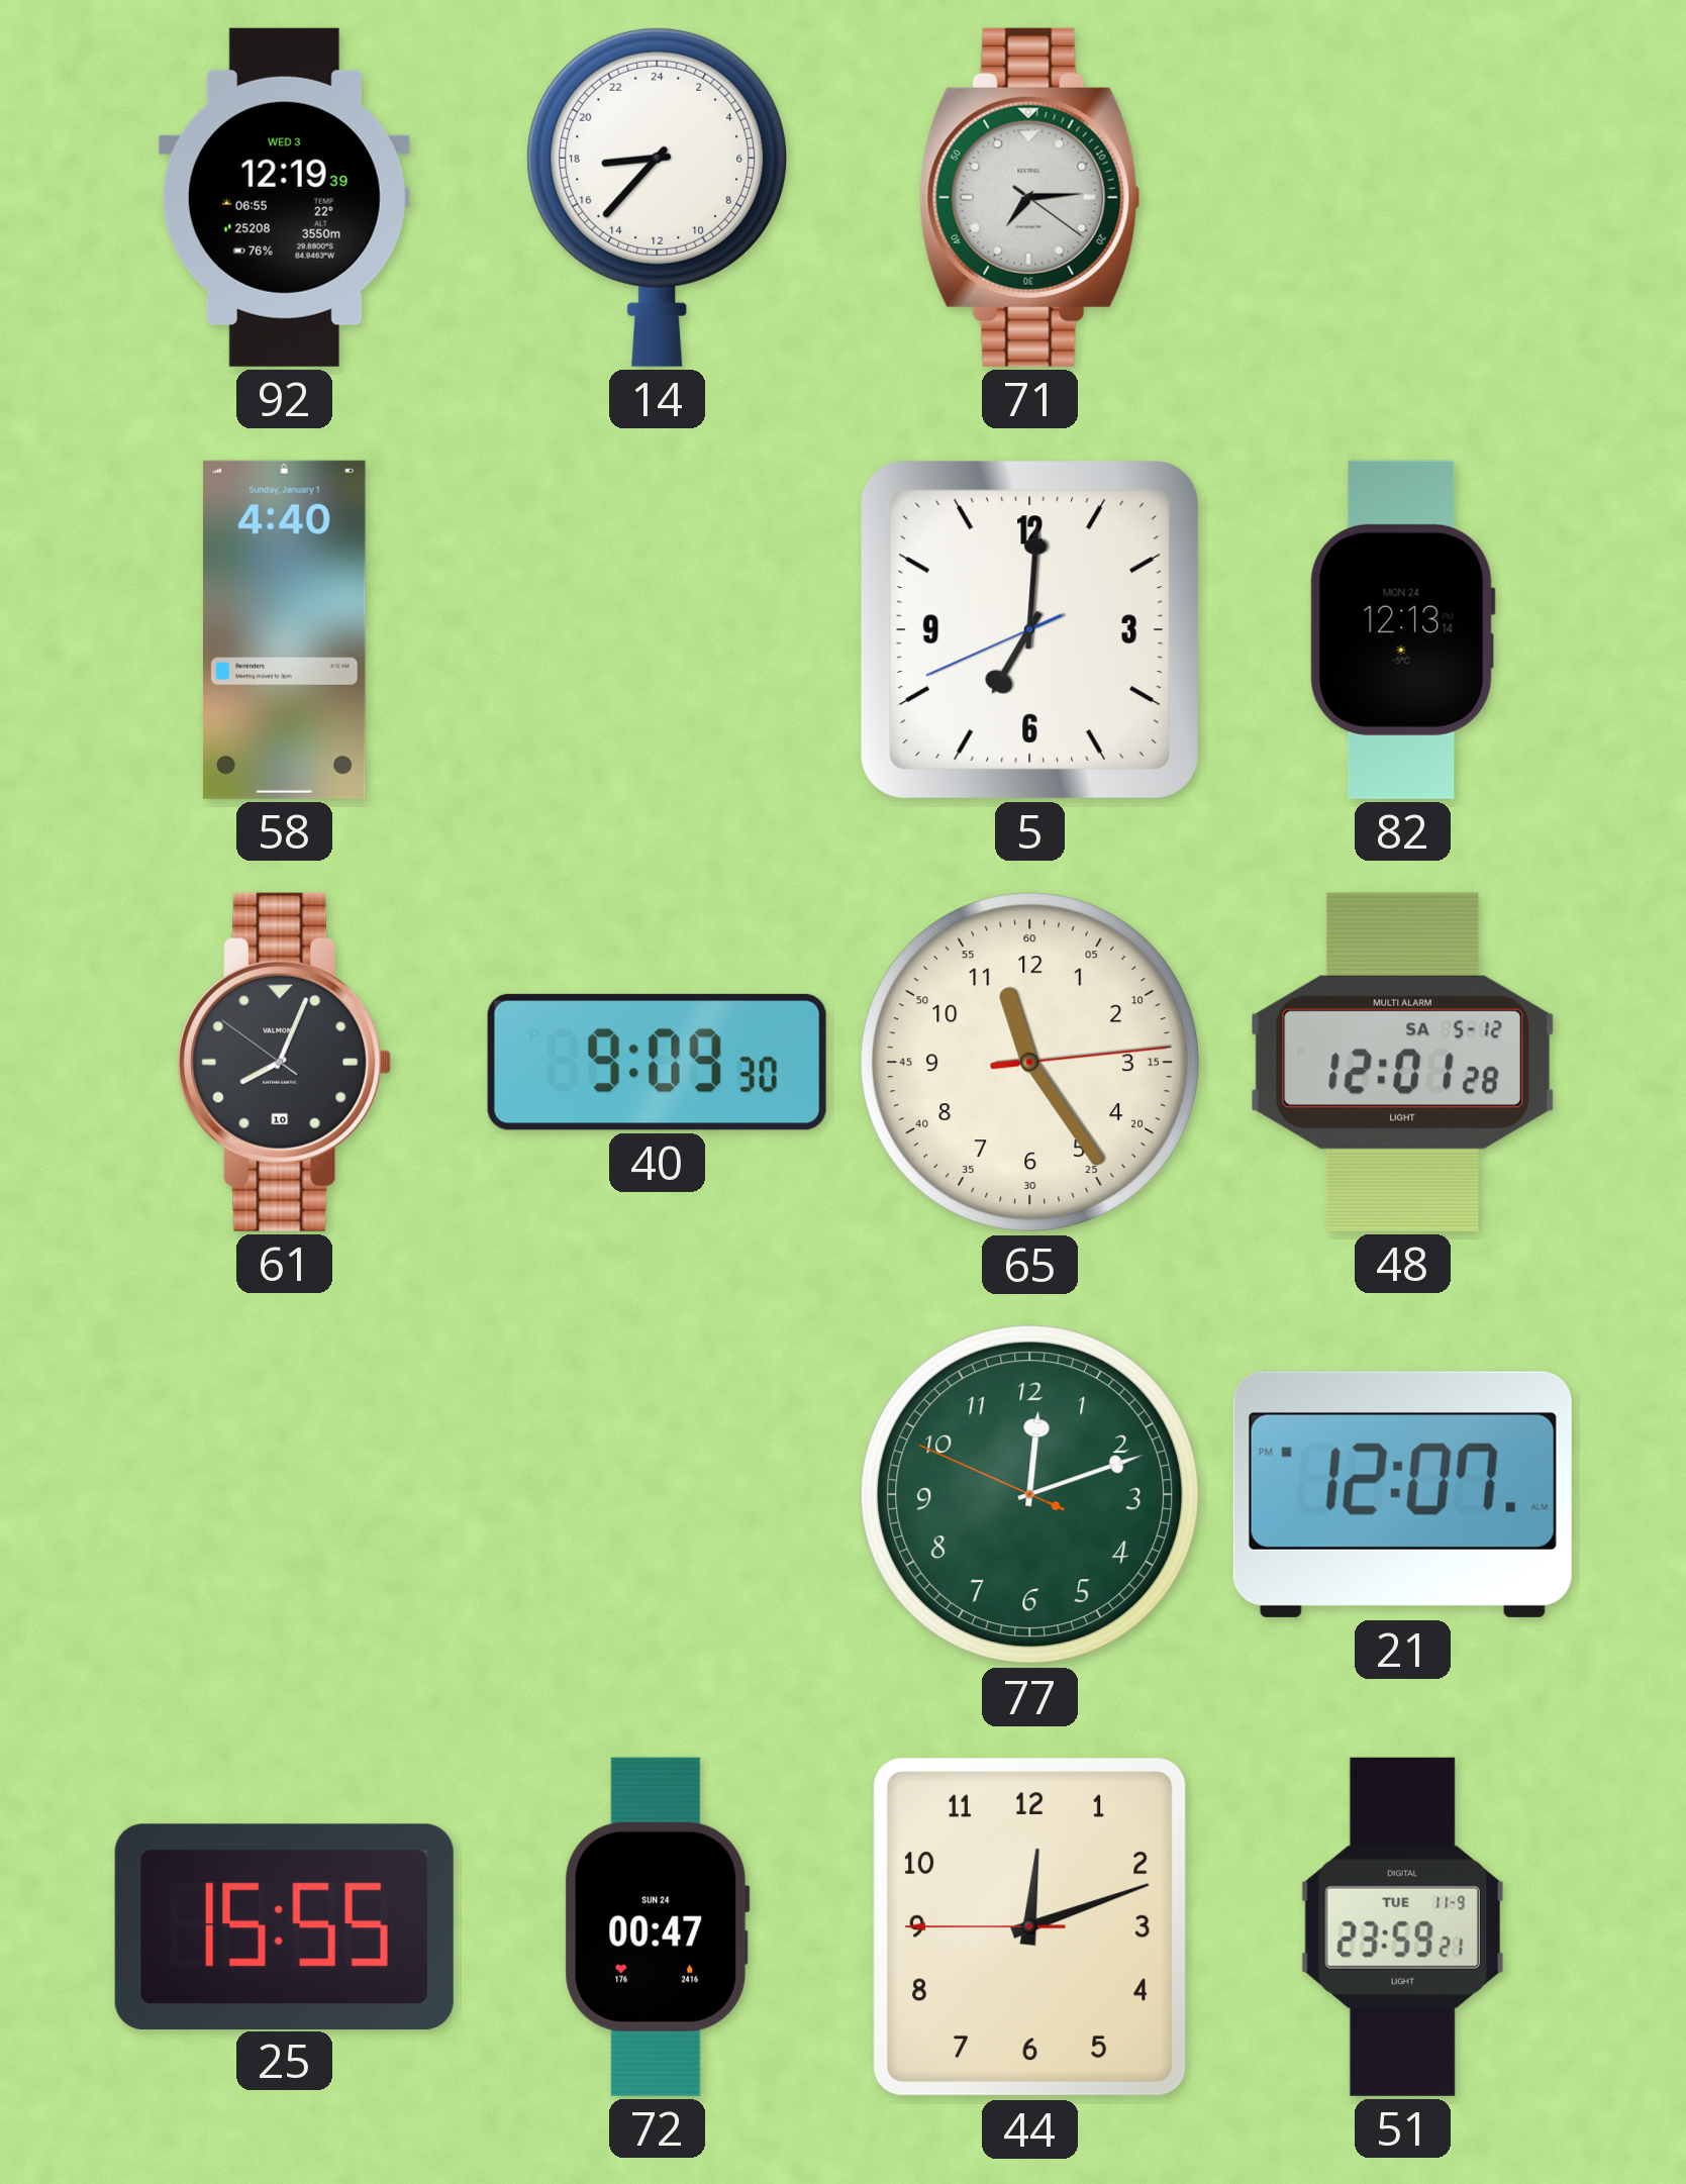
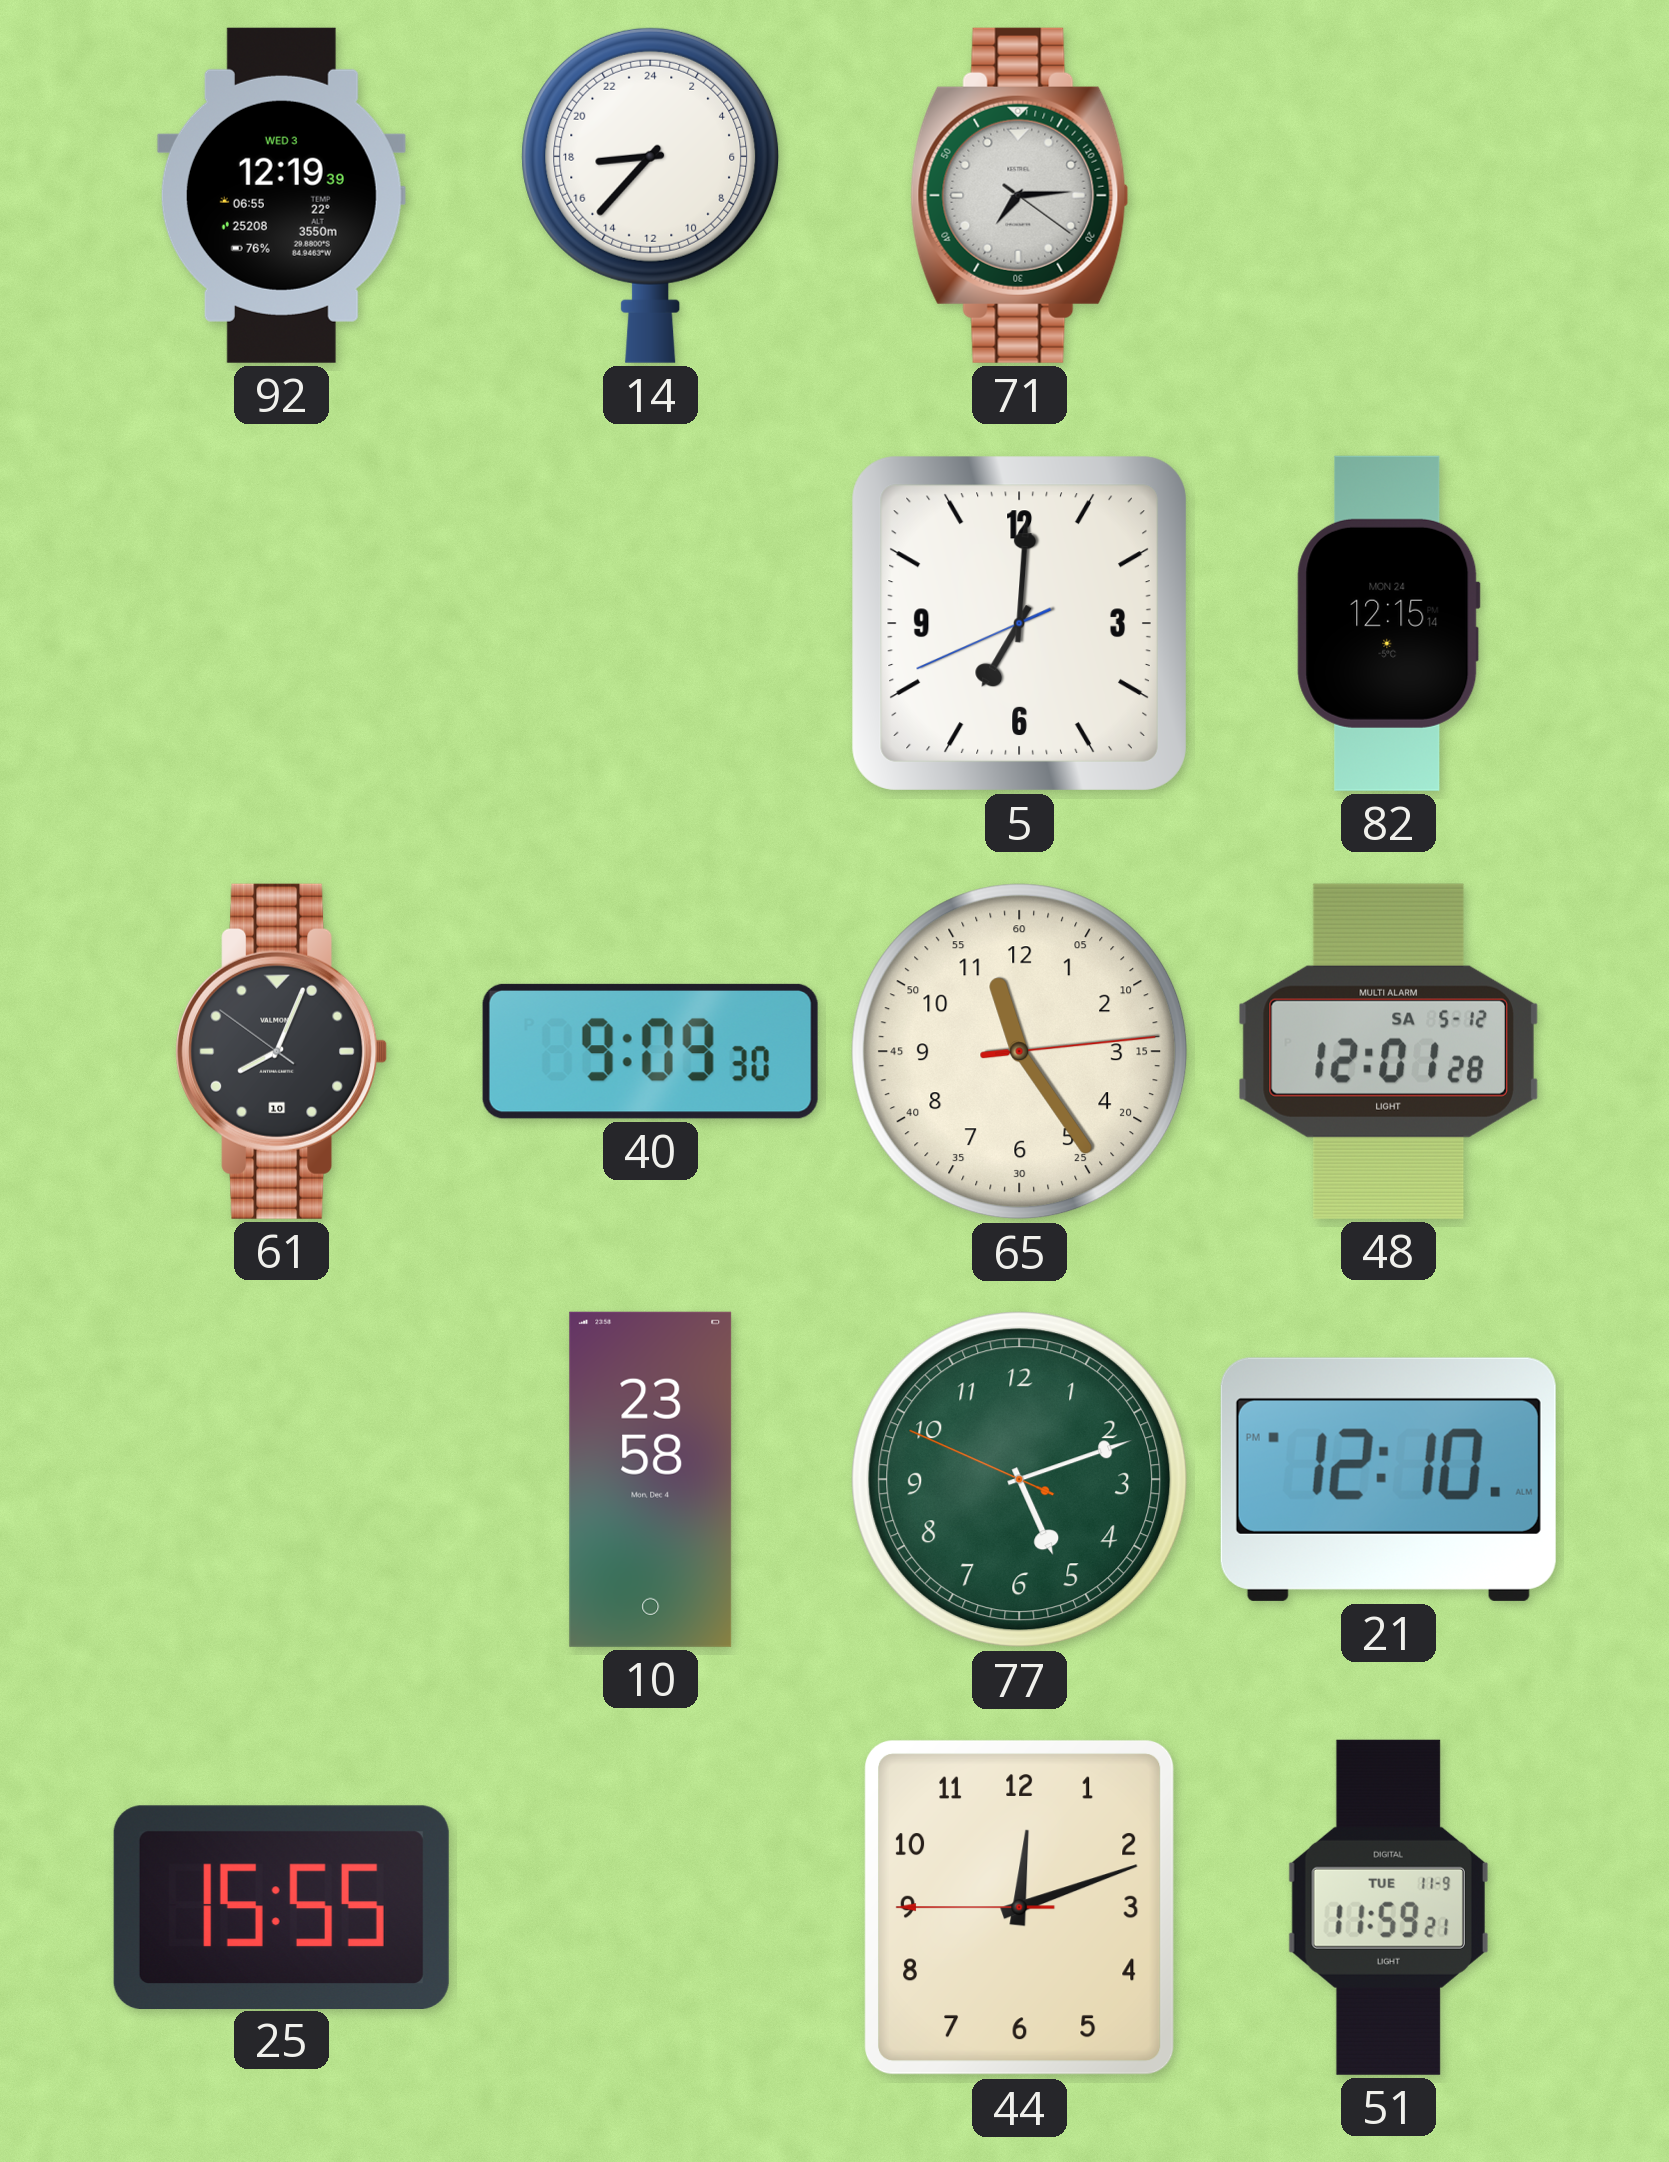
58: 4:40 -> none (284, 629)
82: 12:13 -> 12:15 (1388, 623)
10: none -> 23:58 (651, 1479)
77: 12:11 -> 5:11 (1020, 1480)
21: 12:07 -> 12:10 (1388, 1479)
72: 00:47 -> none (658, 1926)
51: 23:59 -> 11:59 (1388, 1907)
